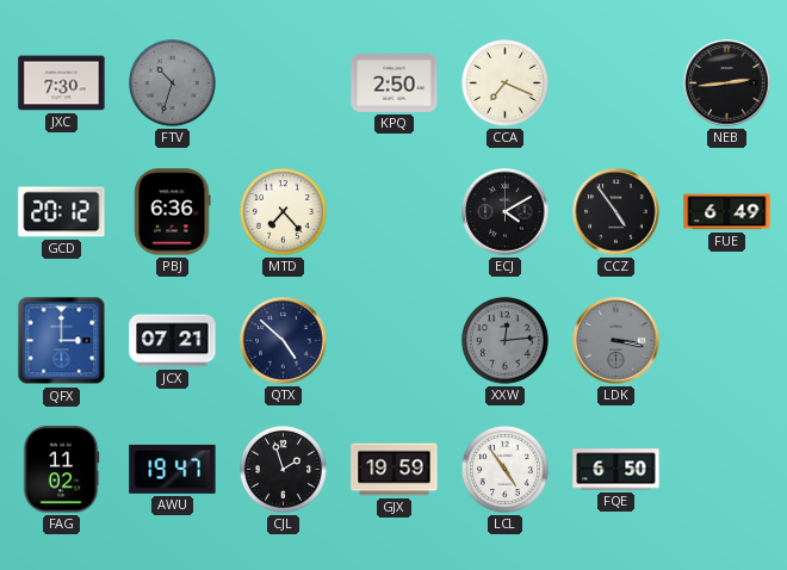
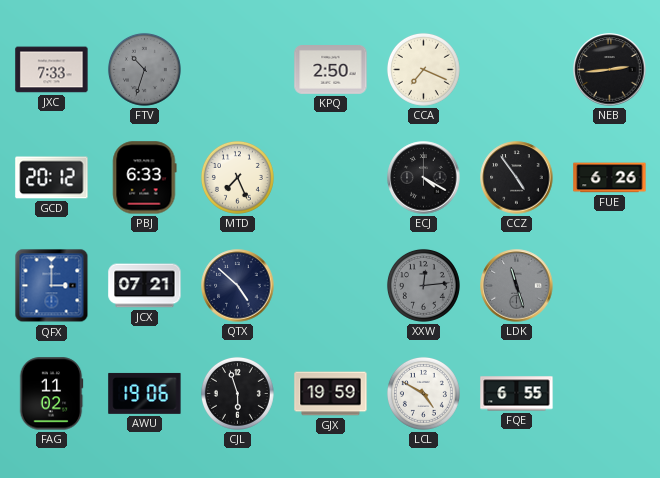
JXC: 7:30 -> 7:33 (52, 70)
PBJ: 6:36 -> 6:33 (145, 178)
MTD: 7:23 -> 7:26 (237, 177)
ECJ: 4:10 -> 4:20 (424, 178)
FUE: 6:49 -> 6:26 (610, 178)
LDK: 3:17 -> 11:27 (517, 286)
AWU: 19:47 -> 19:06 (145, 393)
CJL: 1:57 -> 5:57 (237, 393)
LCL: 4:54 -> 4:50 (423, 393)
FQE: 6:50 -> 6:55 (517, 394)
